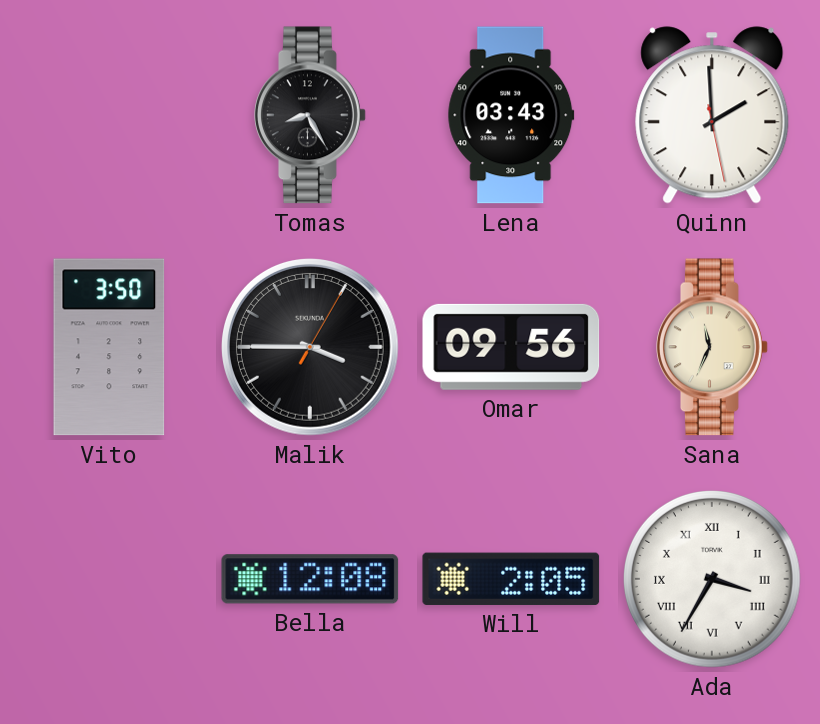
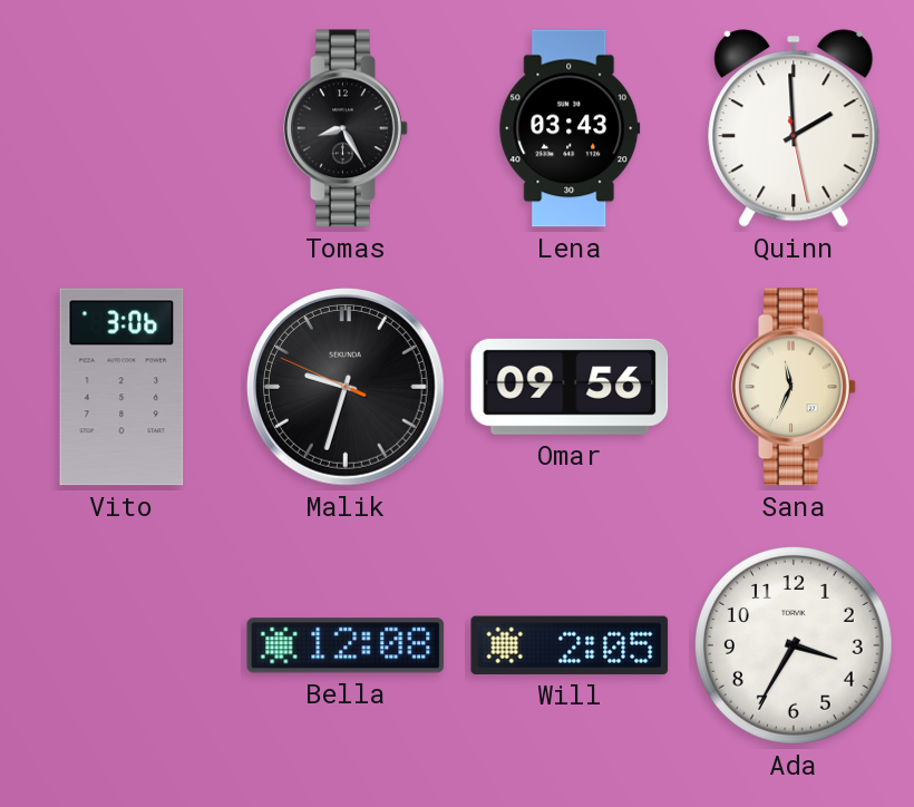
Vito: 3:50 -> 3:06 (121, 387)
Malik: 3:45 -> 9:32 (347, 388)
Ada numerals: Roman -> Arabic (795, 646)
